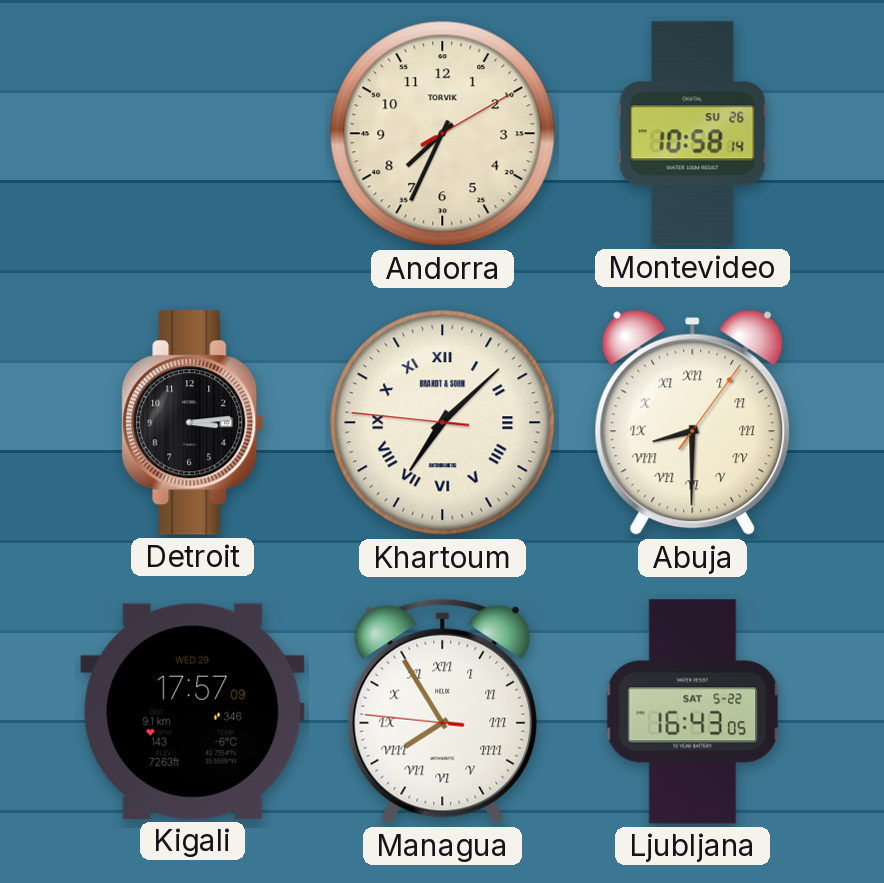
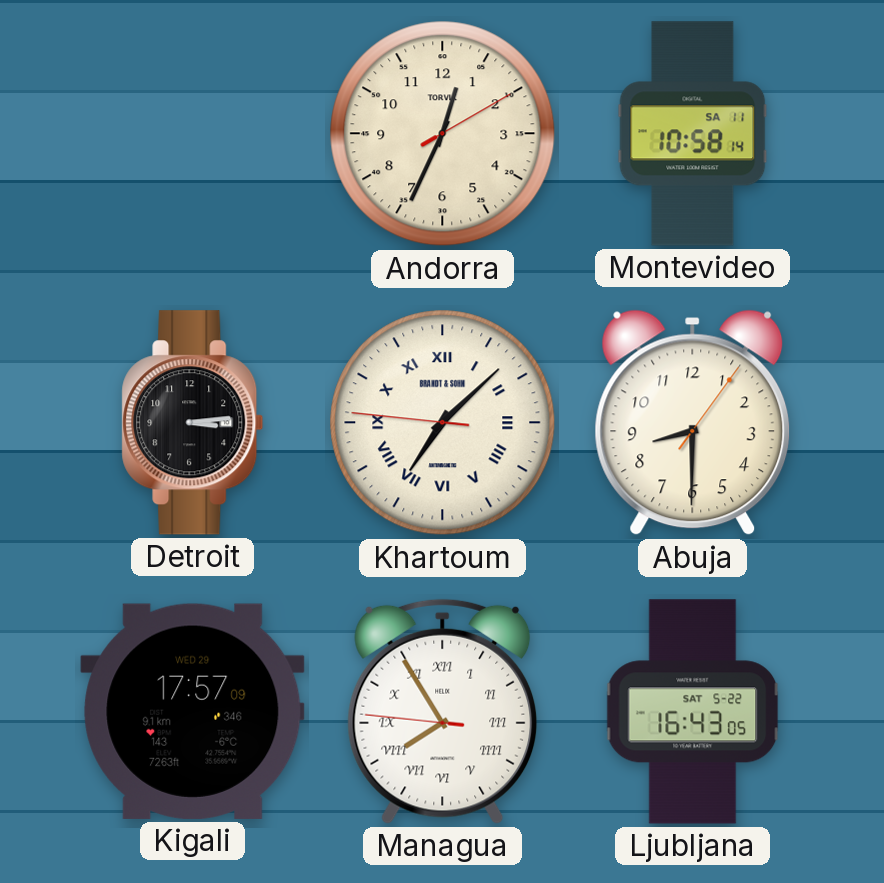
Andorra: 7:34 -> 12:34 (443, 134)
Montevideo date: SU 26 -> SA 11 (693, 134)
Abuja numerals: Roman -> Arabic (693, 423)
